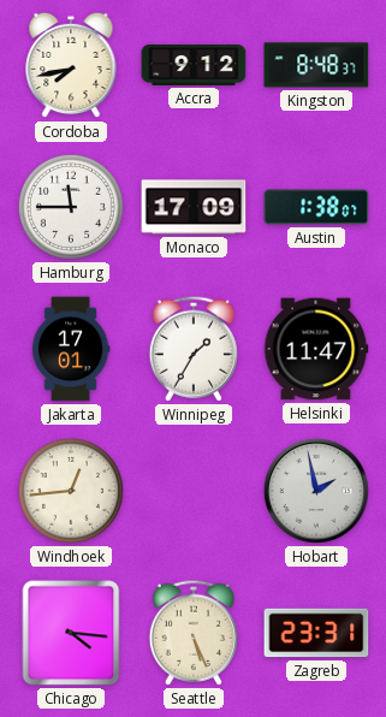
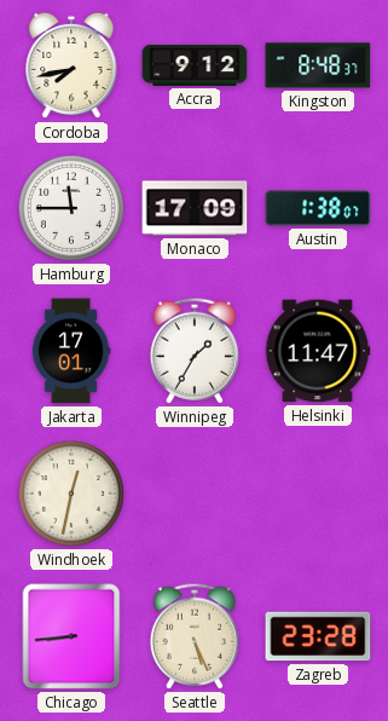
Windhoek: 12:44 -> 12:32 (71, 494)
Hobart: 1:58 -> none (316, 491)
Chicago: 4:16 -> 8:44 (71, 636)
Zagreb: 23:31 -> 23:28 (318, 636)
